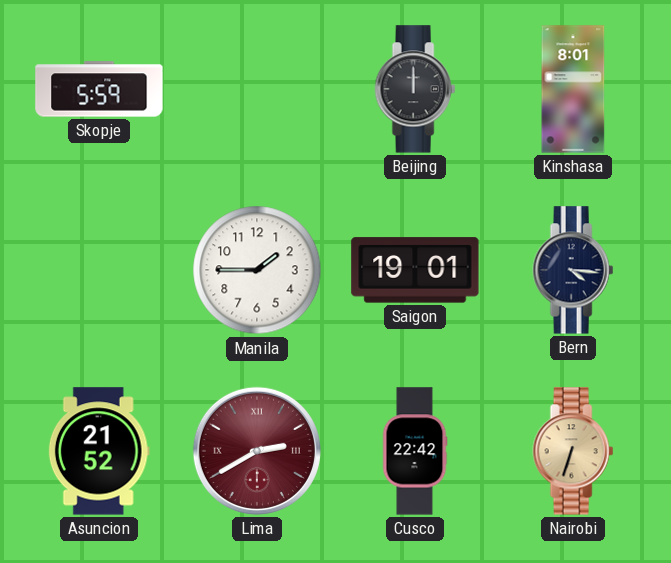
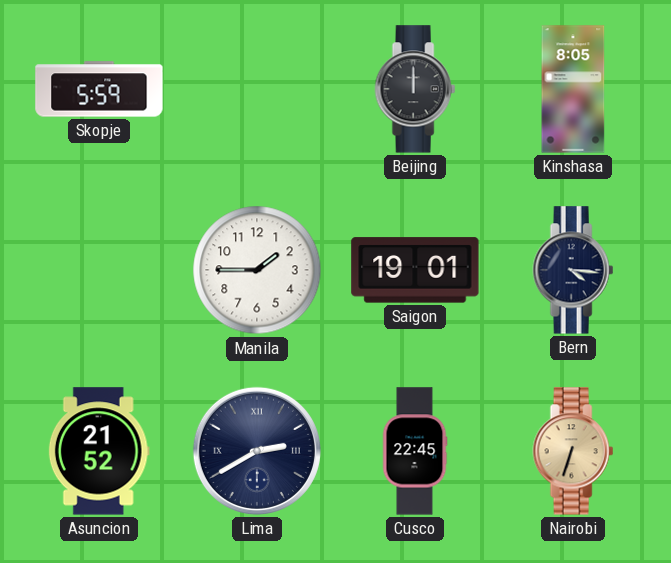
Kinshasa: 8:01 -> 8:05 (573, 89)
Lima dial: burgundy -> navy (257, 451)
Cusco: 22:42 -> 22:45 (415, 451)
